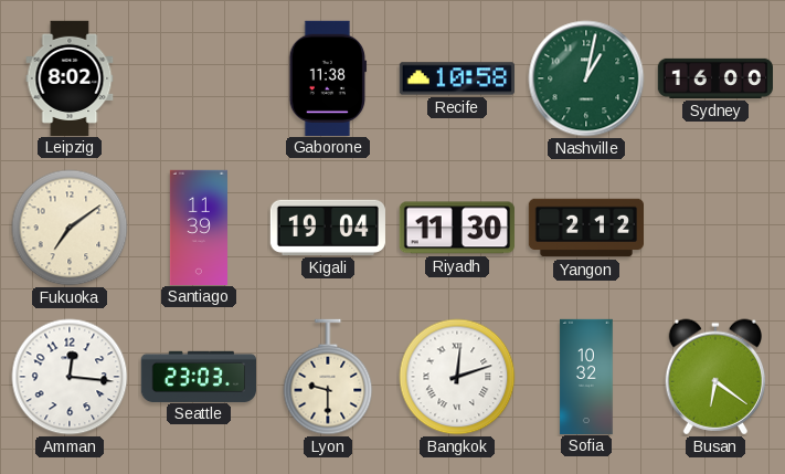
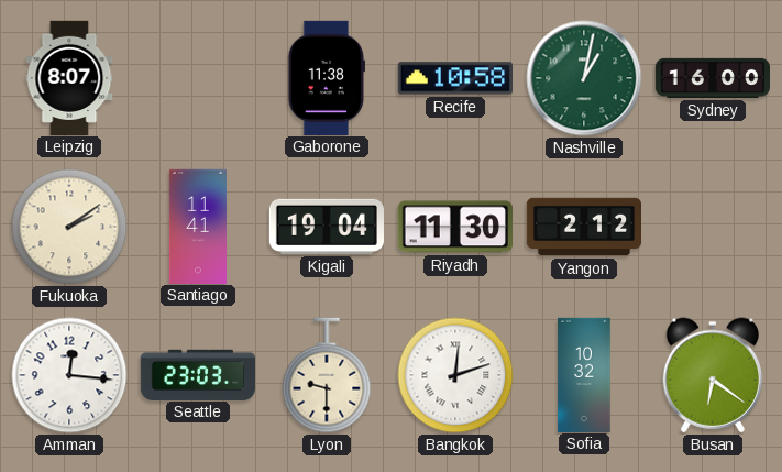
Leipzig: 8:02 -> 8:07 (69, 77)
Fukuoka: 7:09 -> 2:09 (69, 227)
Santiago: 11:39 -> 11:41 (198, 226)
